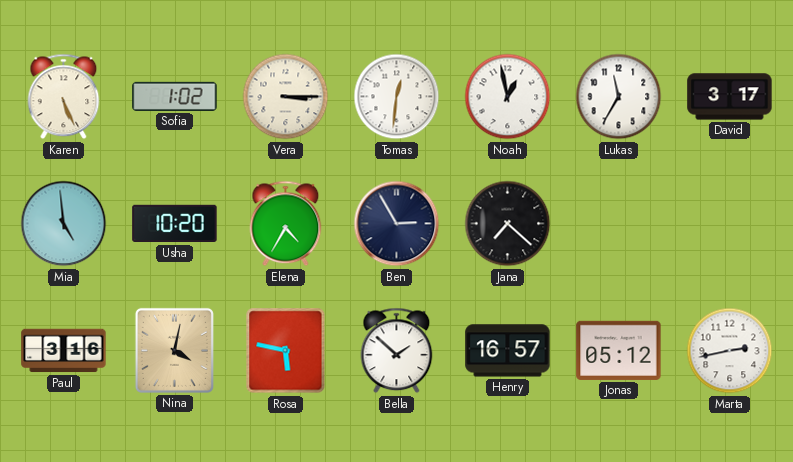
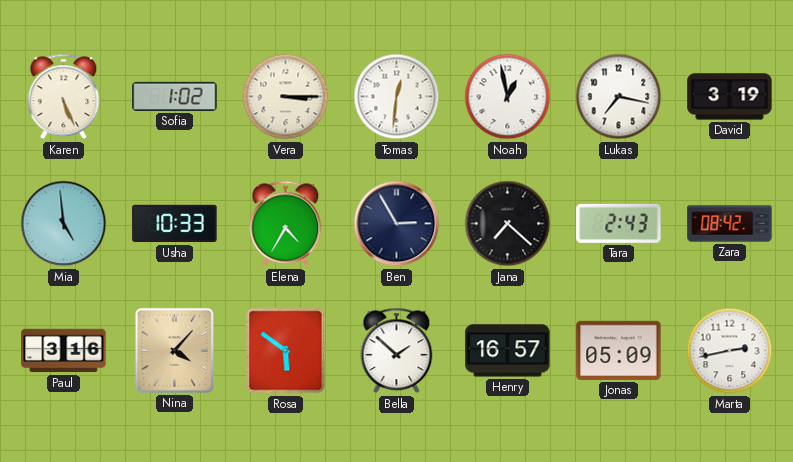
Lukas: 11:35 -> 7:17 (619, 97)
David: 3:17 -> 3:19 (730, 97)
Usha: 10:20 -> 10:33 (175, 224)
Tara: none -> 2:43 (619, 223)
Zara: none -> 08:42 (730, 224)
Nina: 4:02 -> 4:07 (174, 350)
Rosa: 5:47 -> 5:51 (286, 351)
Jonas: 05:12 -> 05:09 (619, 350)
